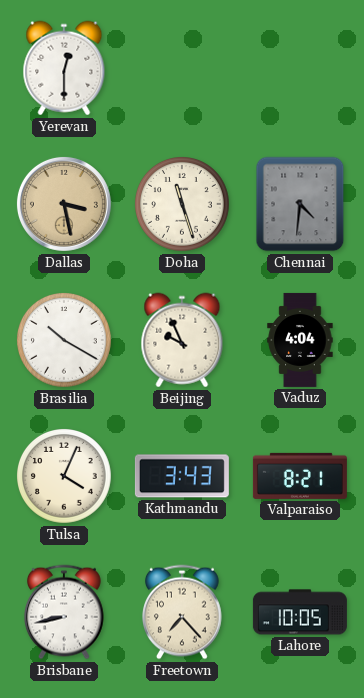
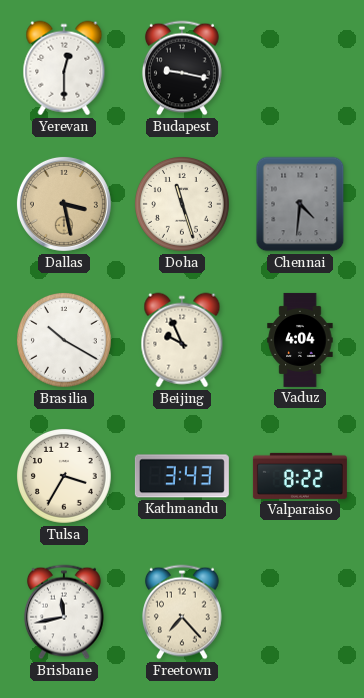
Budapest: none -> 9:17 (183, 68)
Tulsa: 4:04 -> 3:35 (65, 477)
Valparaiso: 8:21 -> 8:22 (300, 476)
Brisbane: 8:43 -> 11:43 (65, 612)
Lahore: 10:05 -> none (300, 612)
